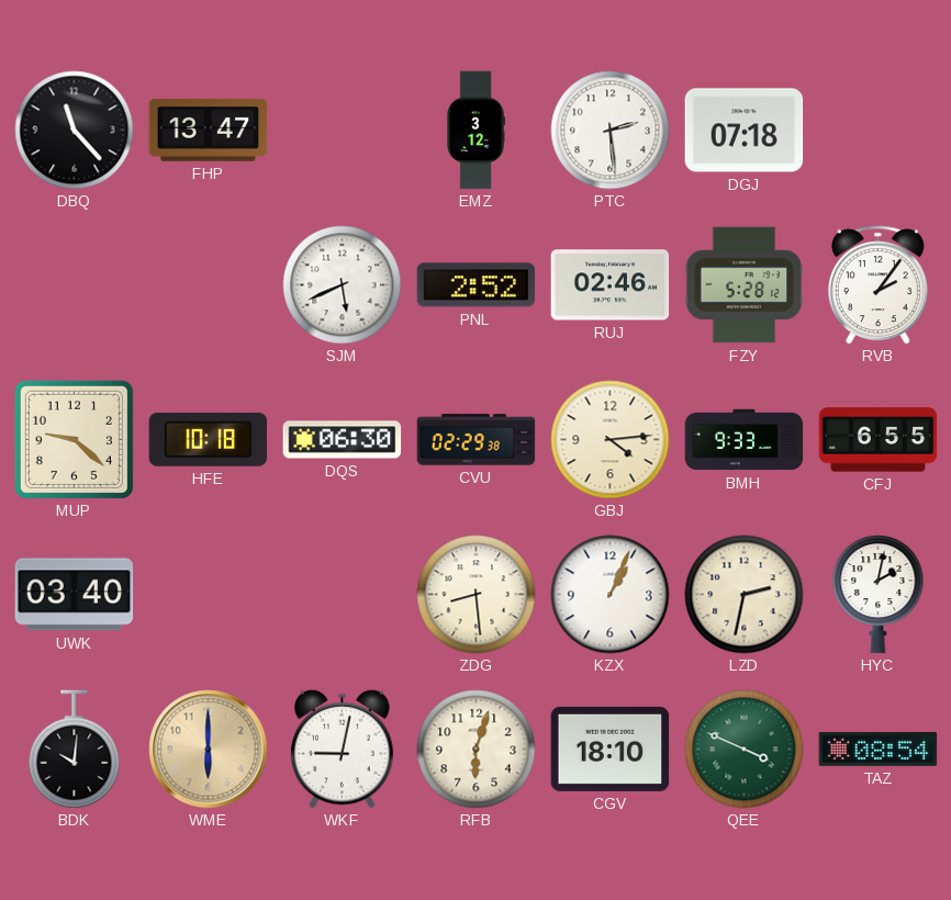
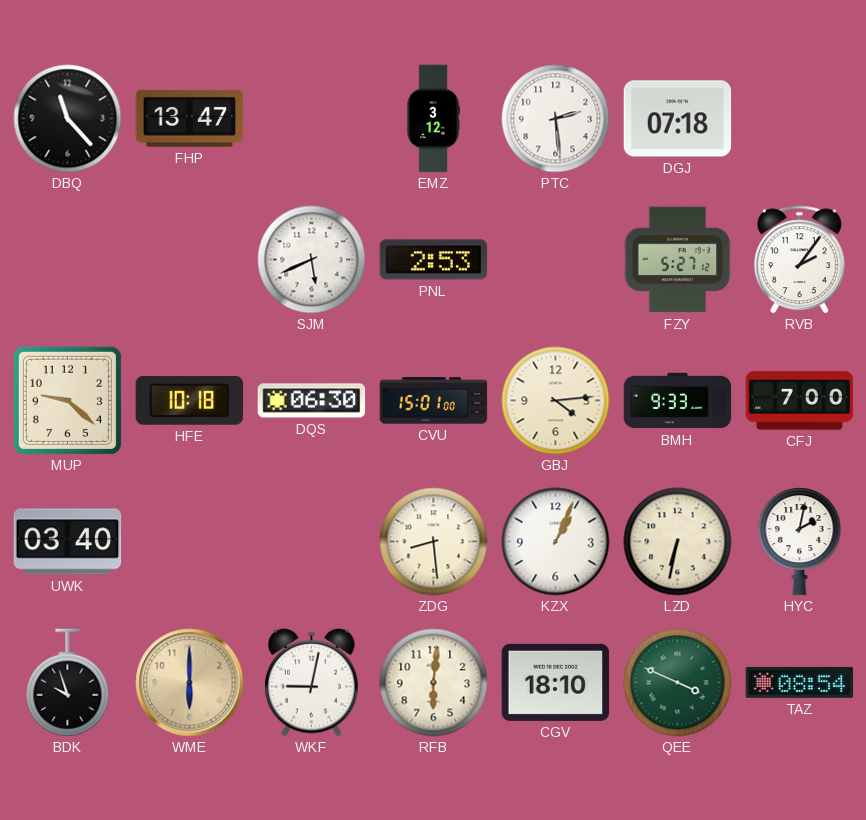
PNL: 2:52 -> 2:53 (434, 260)
RUJ: 02:46 -> none (611, 285)
FZY: 5:28 -> 5:27 (678, 260)
CVU: 02:29 -> 15:01 (434, 401)
CFJ: 6:55 -> 7:00 (800, 401)
LZD: 2:32 -> 6:32 (678, 542)
BDK: 10:01 -> 9:57 (68, 683)
RFB: 6:03 -> 6:01 (434, 683)
